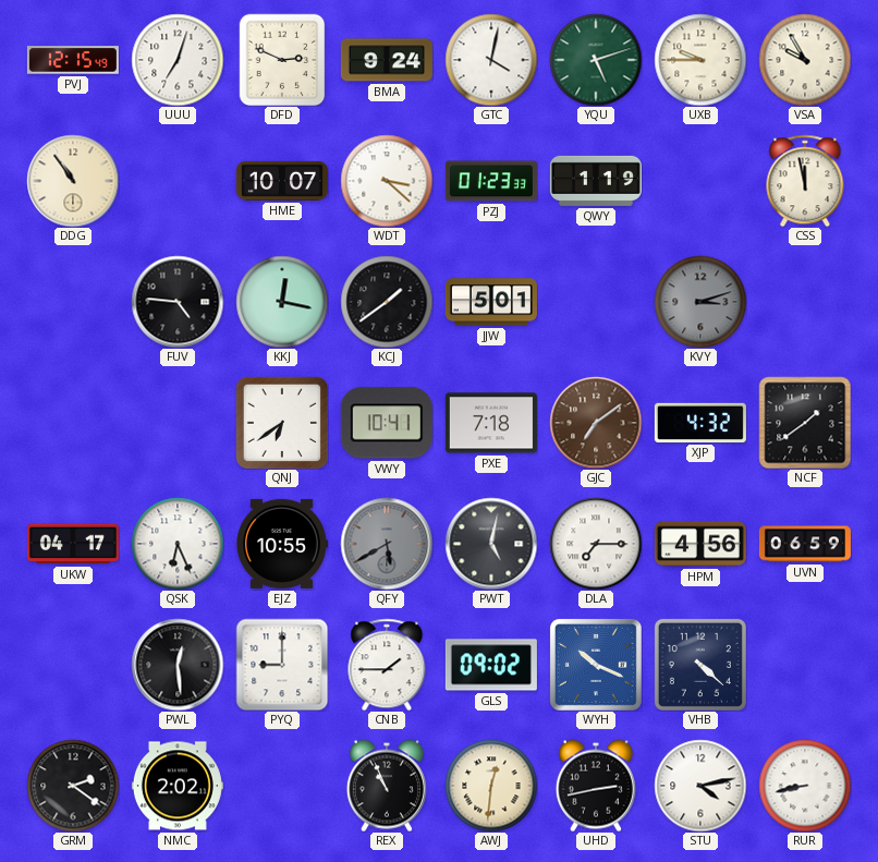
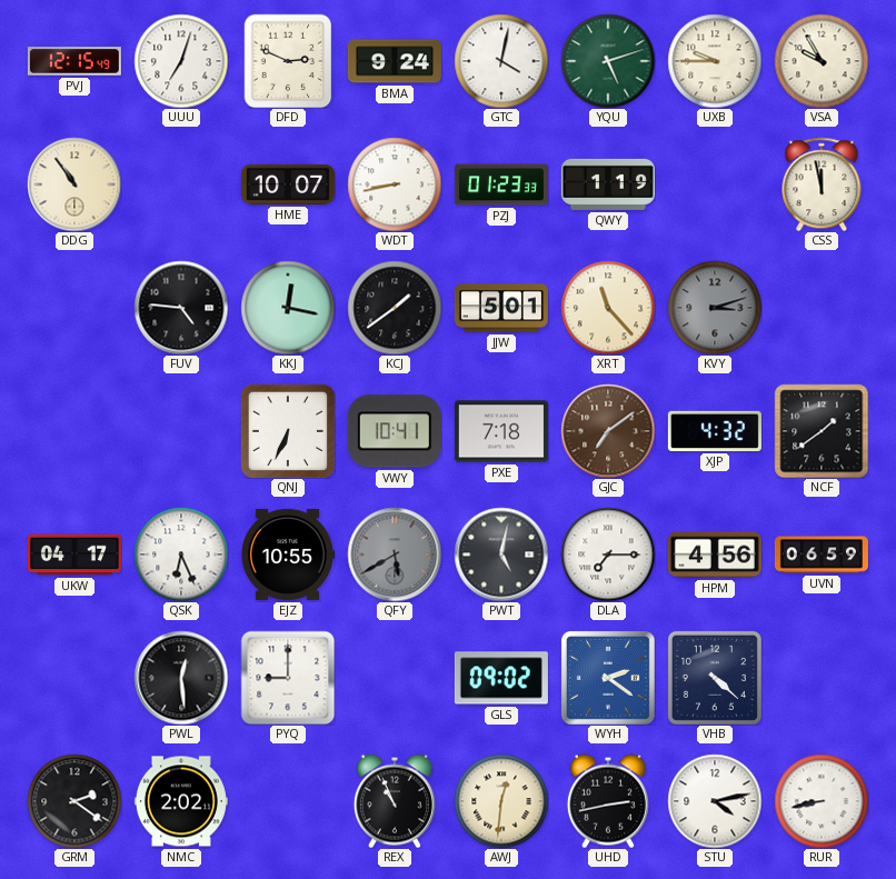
WDT: 3:22 -> 8:43 (395, 184)
XRT: none -> 11:23 (608, 308)
QNJ: 6:39 -> 6:34 (287, 430)
CNB: 1:45 -> none (387, 665)
WYH: 10:19 -> 2:21 (608, 678)
